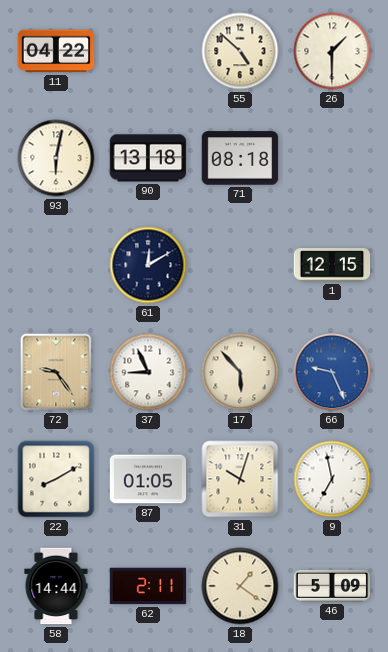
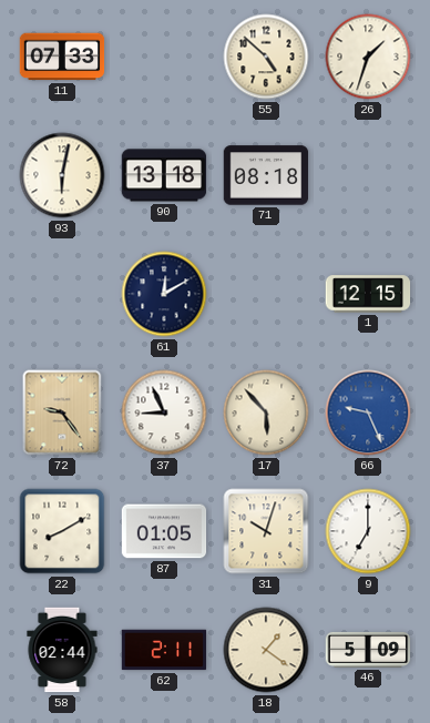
11: 04:22 -> 07:33 (62, 57)
26: 1:30 -> 1:33 (368, 57)
9: 6:58 -> 7:00 (368, 531)
58: 14:44 -> 02:44 (62, 650)
